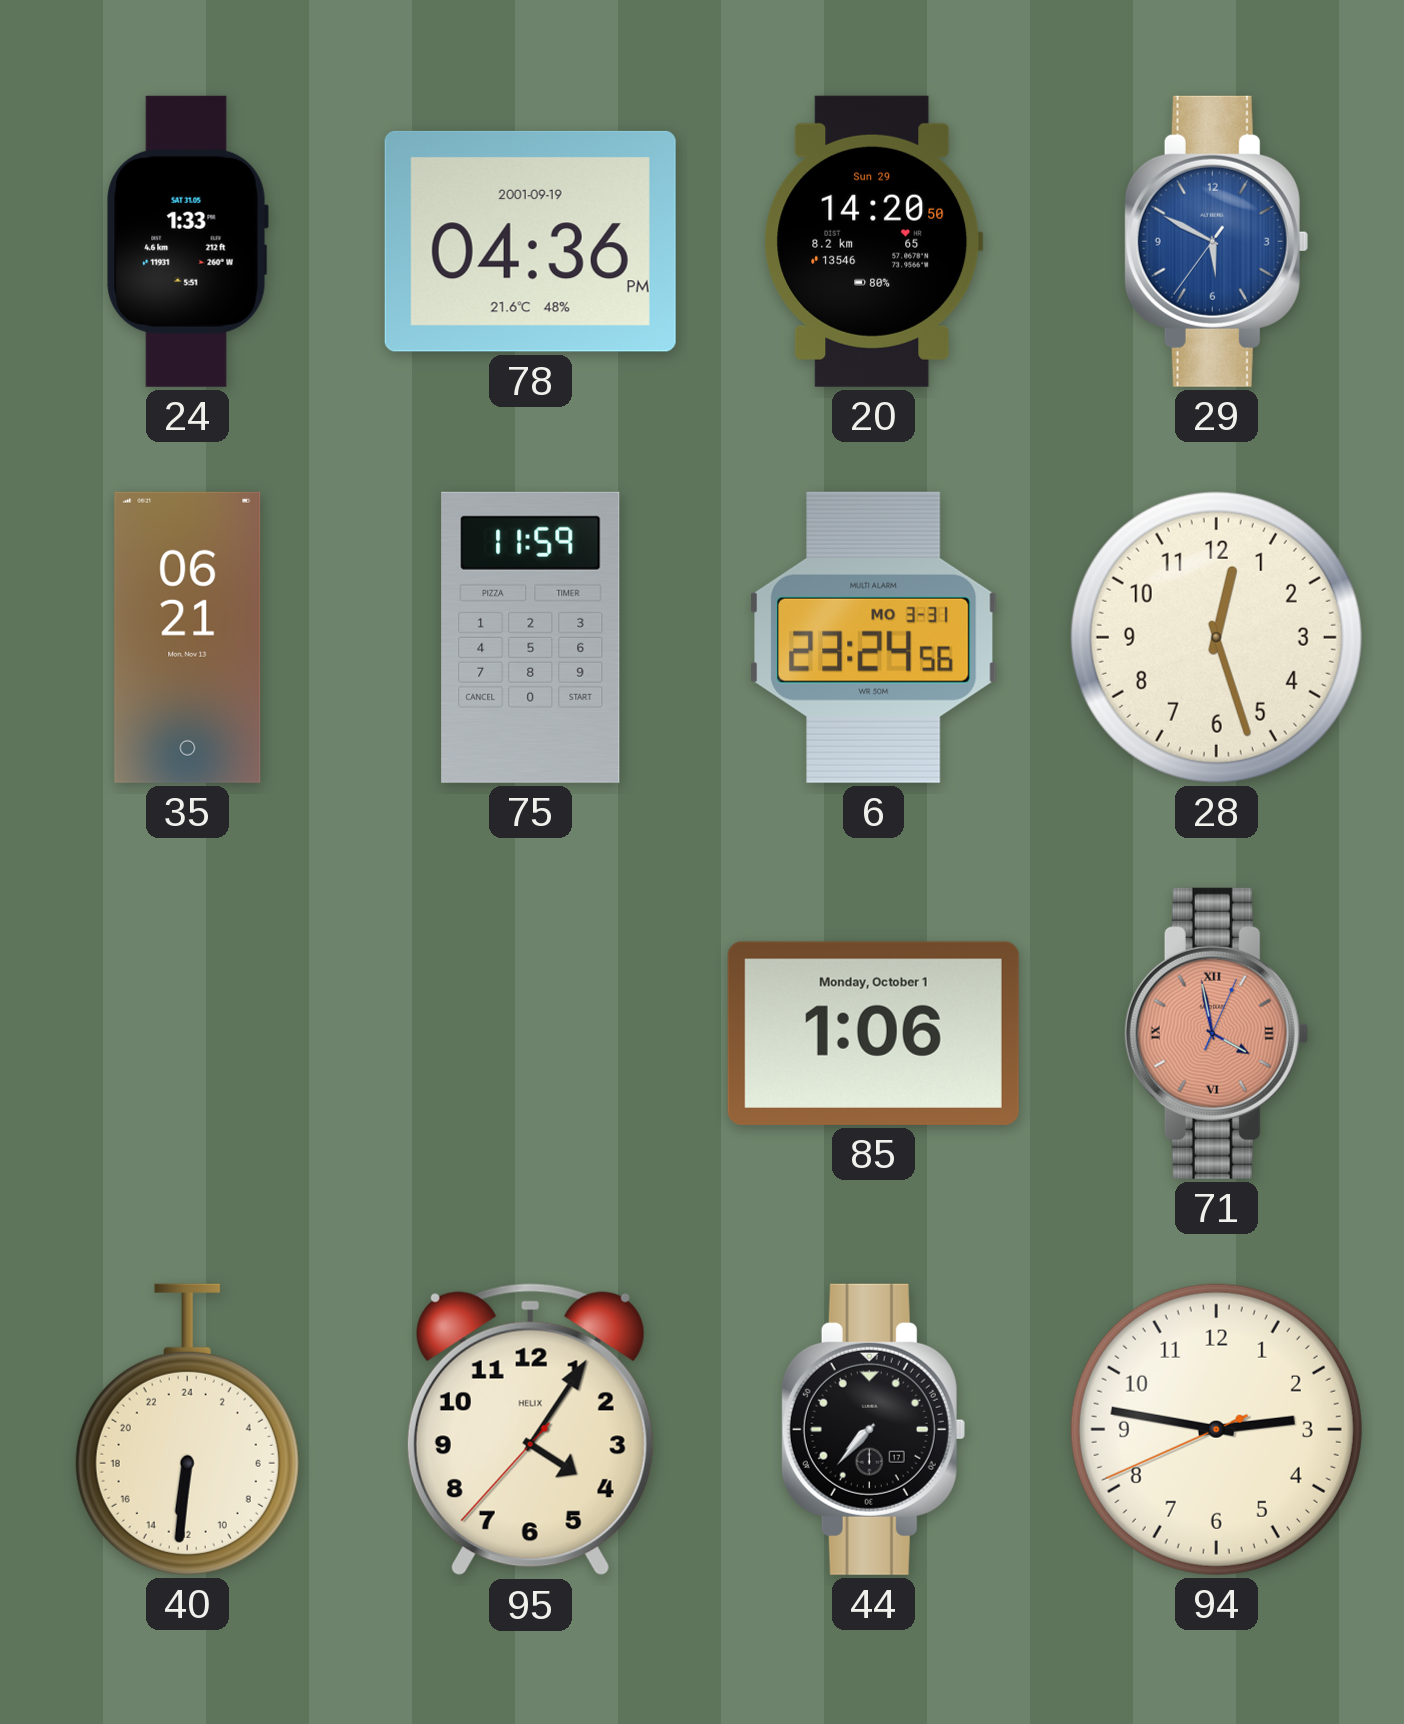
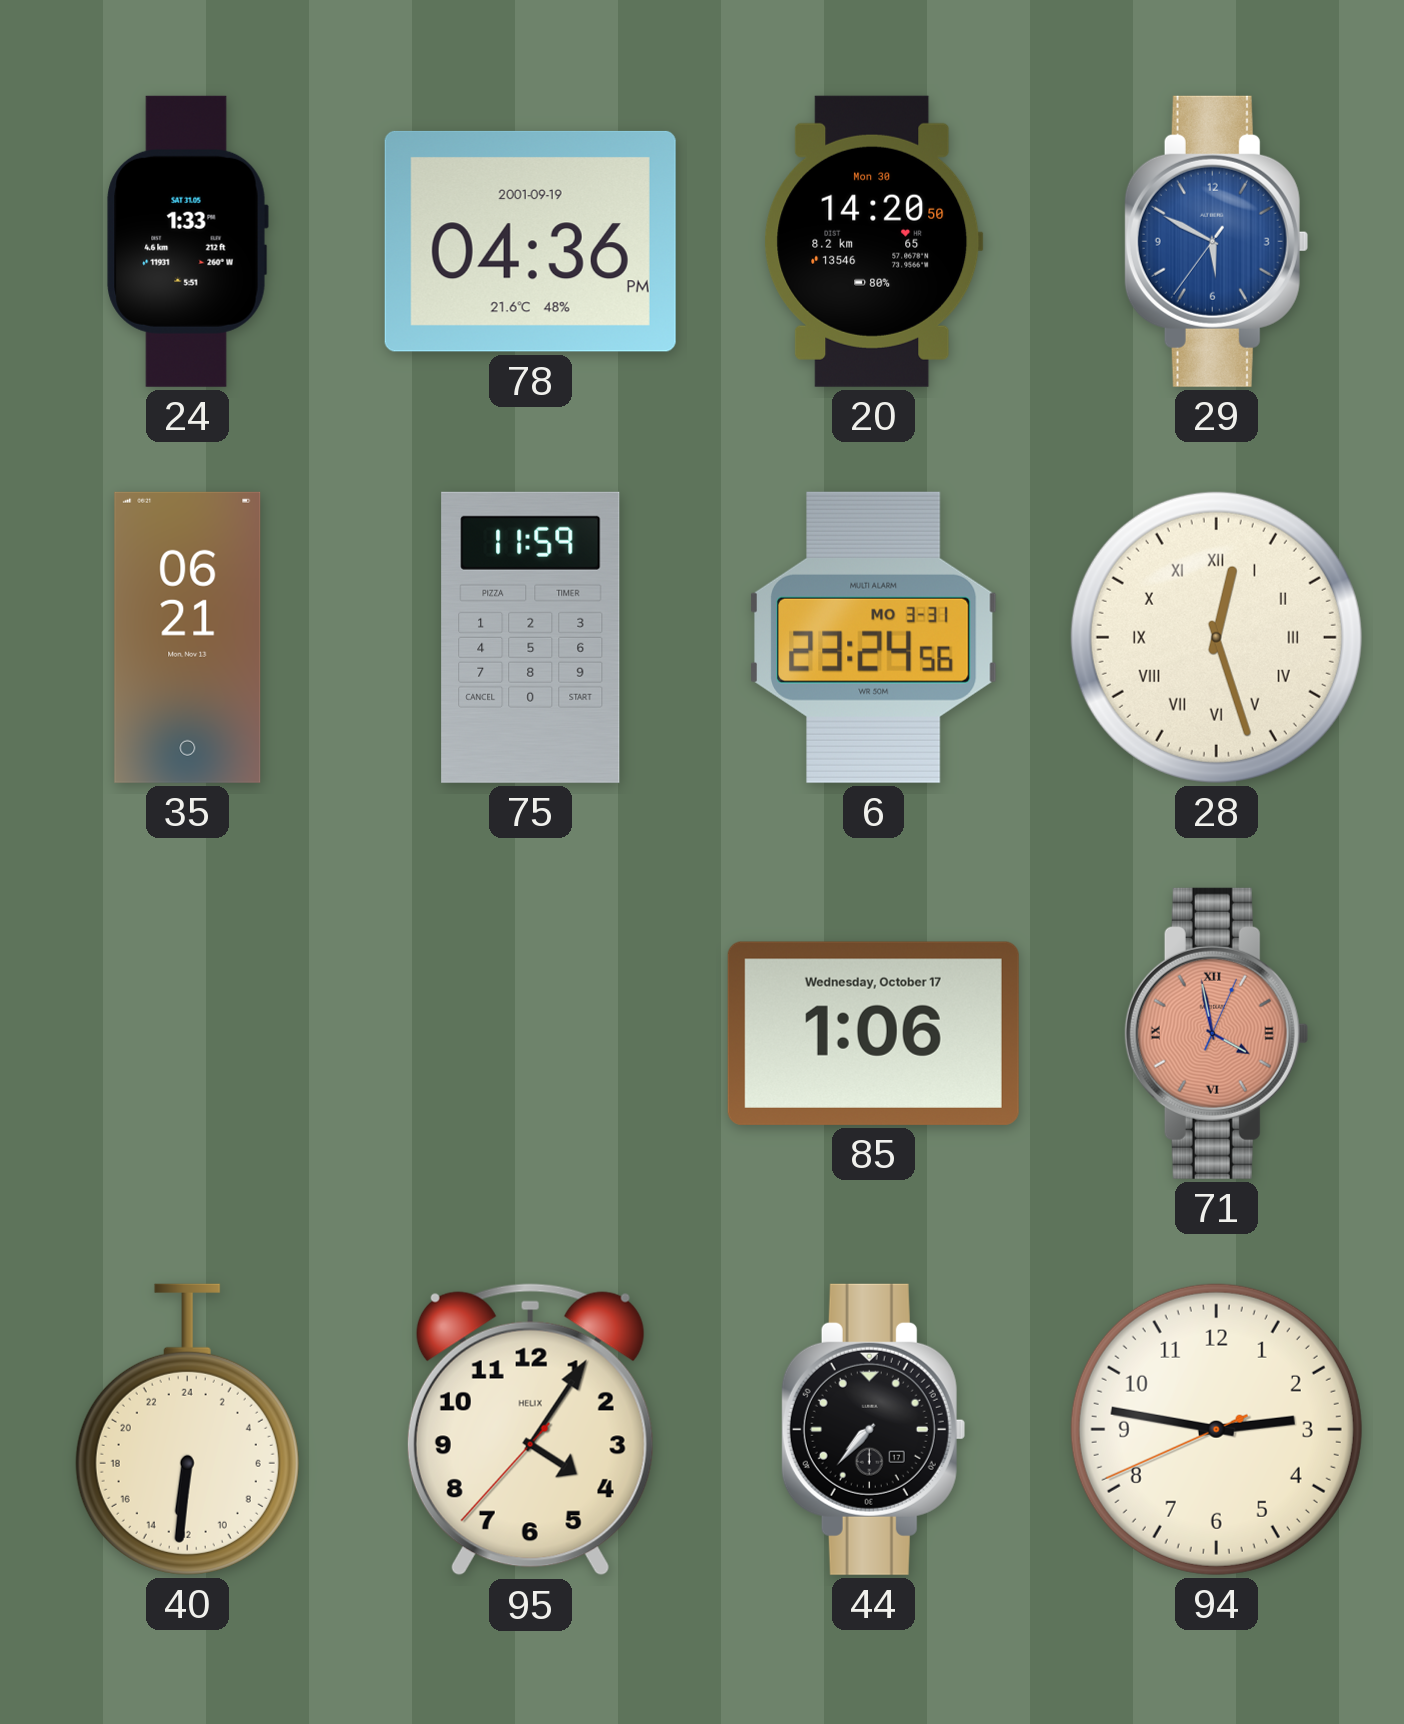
20 date: Sun 29 -> Mon 30 (874, 241)
28 numerals: Arabic -> Roman (1216, 637)
85 date: Monday, October 1 -> Wednesday, October 17 (873, 1033)
